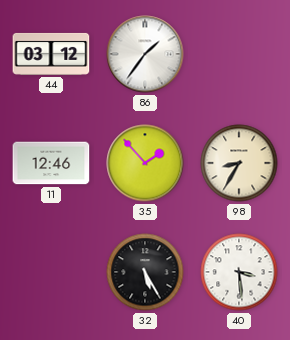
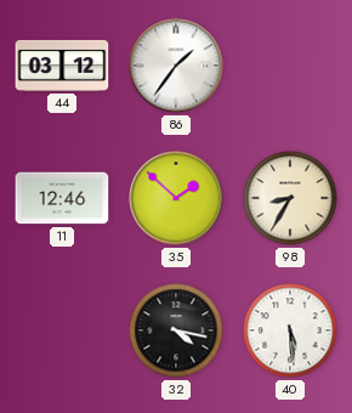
35: 1:53 -> 1:52 (176, 198)
32: 5:25 -> 4:17 (176, 330)
40: 3:29 -> 5:29 (290, 330)
